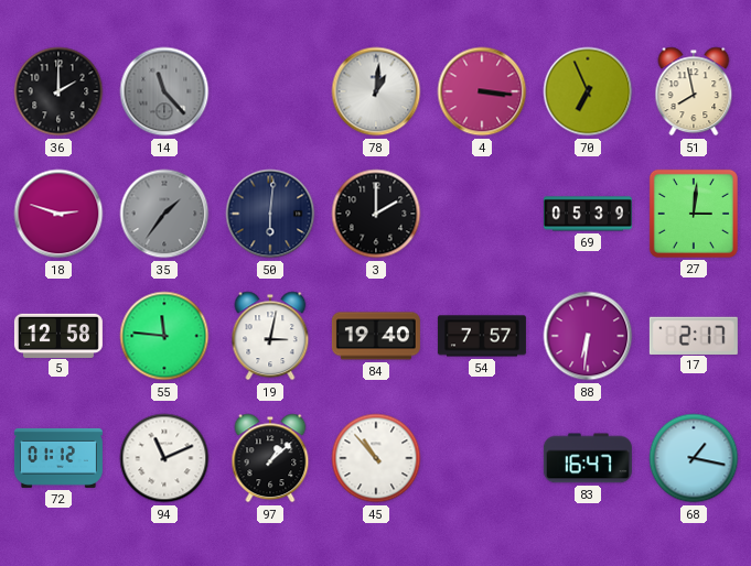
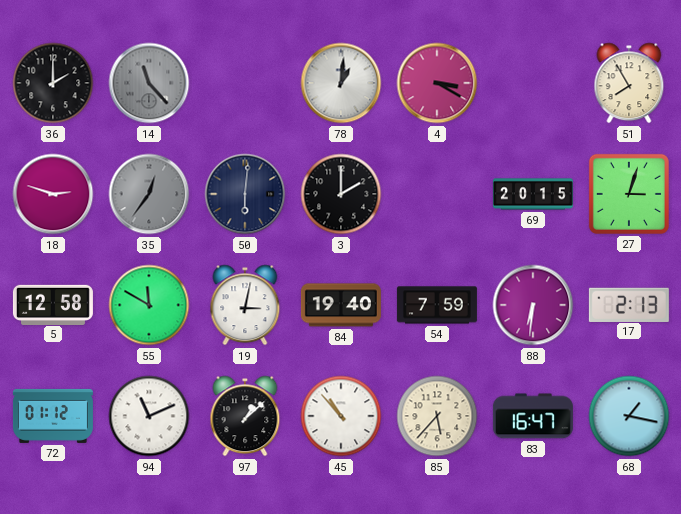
4: 3:16 -> 3:20 (437, 83)
70: 6:56 -> none (588, 91)
51: 7:58 -> 7:55 (629, 83)
35: 1:36 -> 12:36 (149, 194)
69: 05:39 -> 20:15 (533, 194)
27: 3:01 -> 3:03 (629, 194)
55: 11:46 -> 11:50 (149, 305)
54: 7:57 -> 7:59 (437, 305)
17: 2:17 -> 2:13 (629, 304)
85: none -> 5:37 (437, 416)
